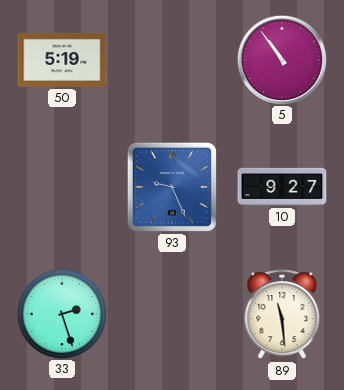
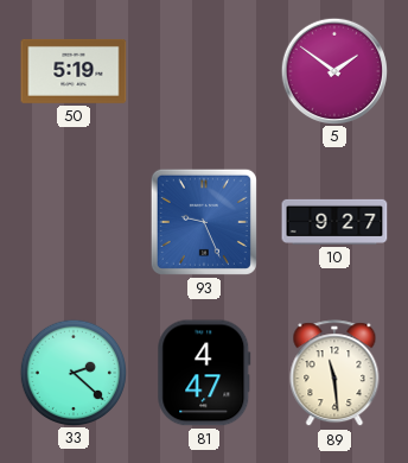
5: 10:54 -> 1:51 (333, 70)
33: 2:27 -> 2:22 (72, 372)
81: none -> 4:47 (204, 373)
